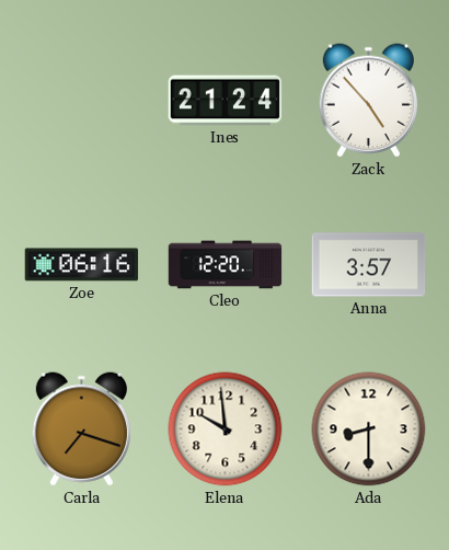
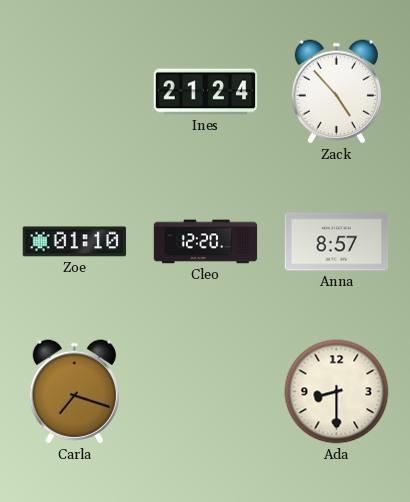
Zoe: 06:16 -> 01:10 (75, 242)
Anna: 3:57 -> 8:57 (337, 242)
Elena: 9:59 -> none (226, 429)
